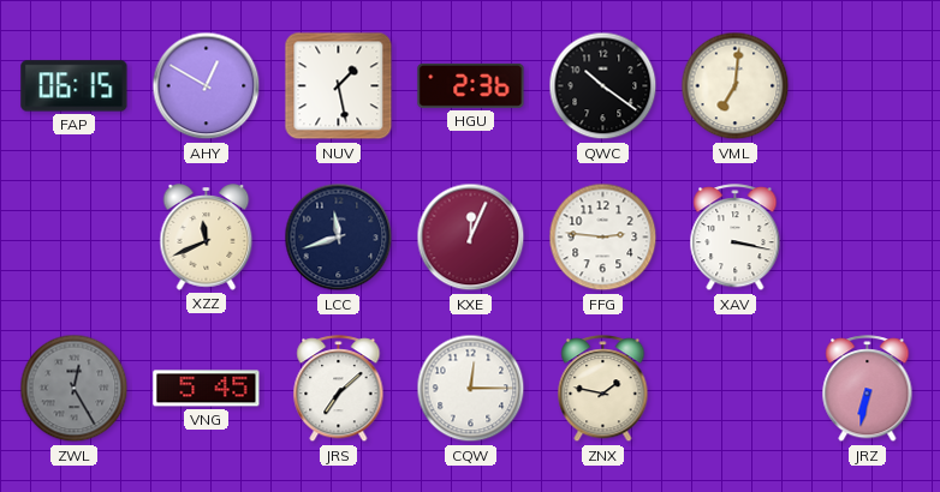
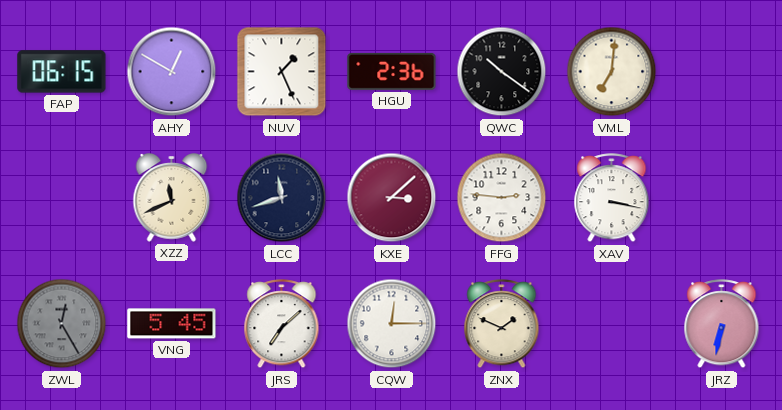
NUV: 1:28 -> 1:26 (282, 72)
KXE: 12:04 -> 3:08 (392, 198)
ZNX: 1:47 -> 1:49 (502, 324)
